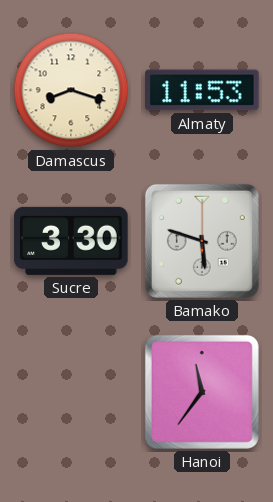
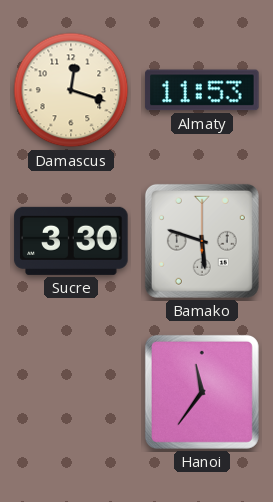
Damascus: 8:18 -> 12:18 (71, 90)
